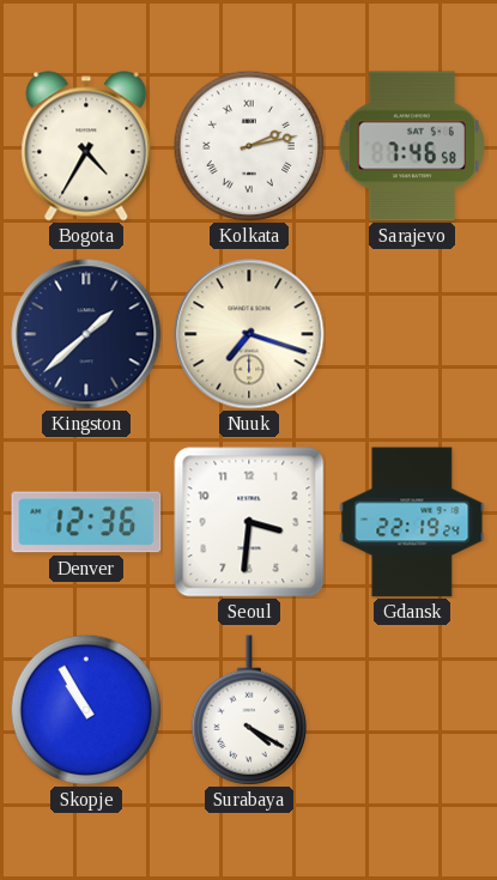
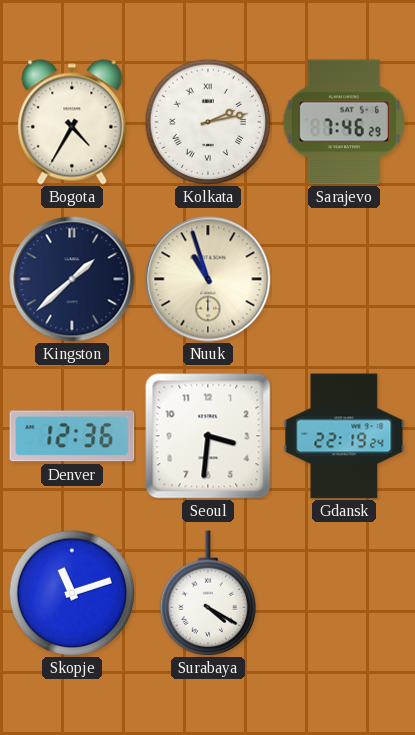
Sarajevo: 7:46:58 -> 7:46:29 (344, 122)
Nuuk: 7:18 -> 10:57 (208, 279)
Skopje: 10:55 -> 11:12 (72, 593)
